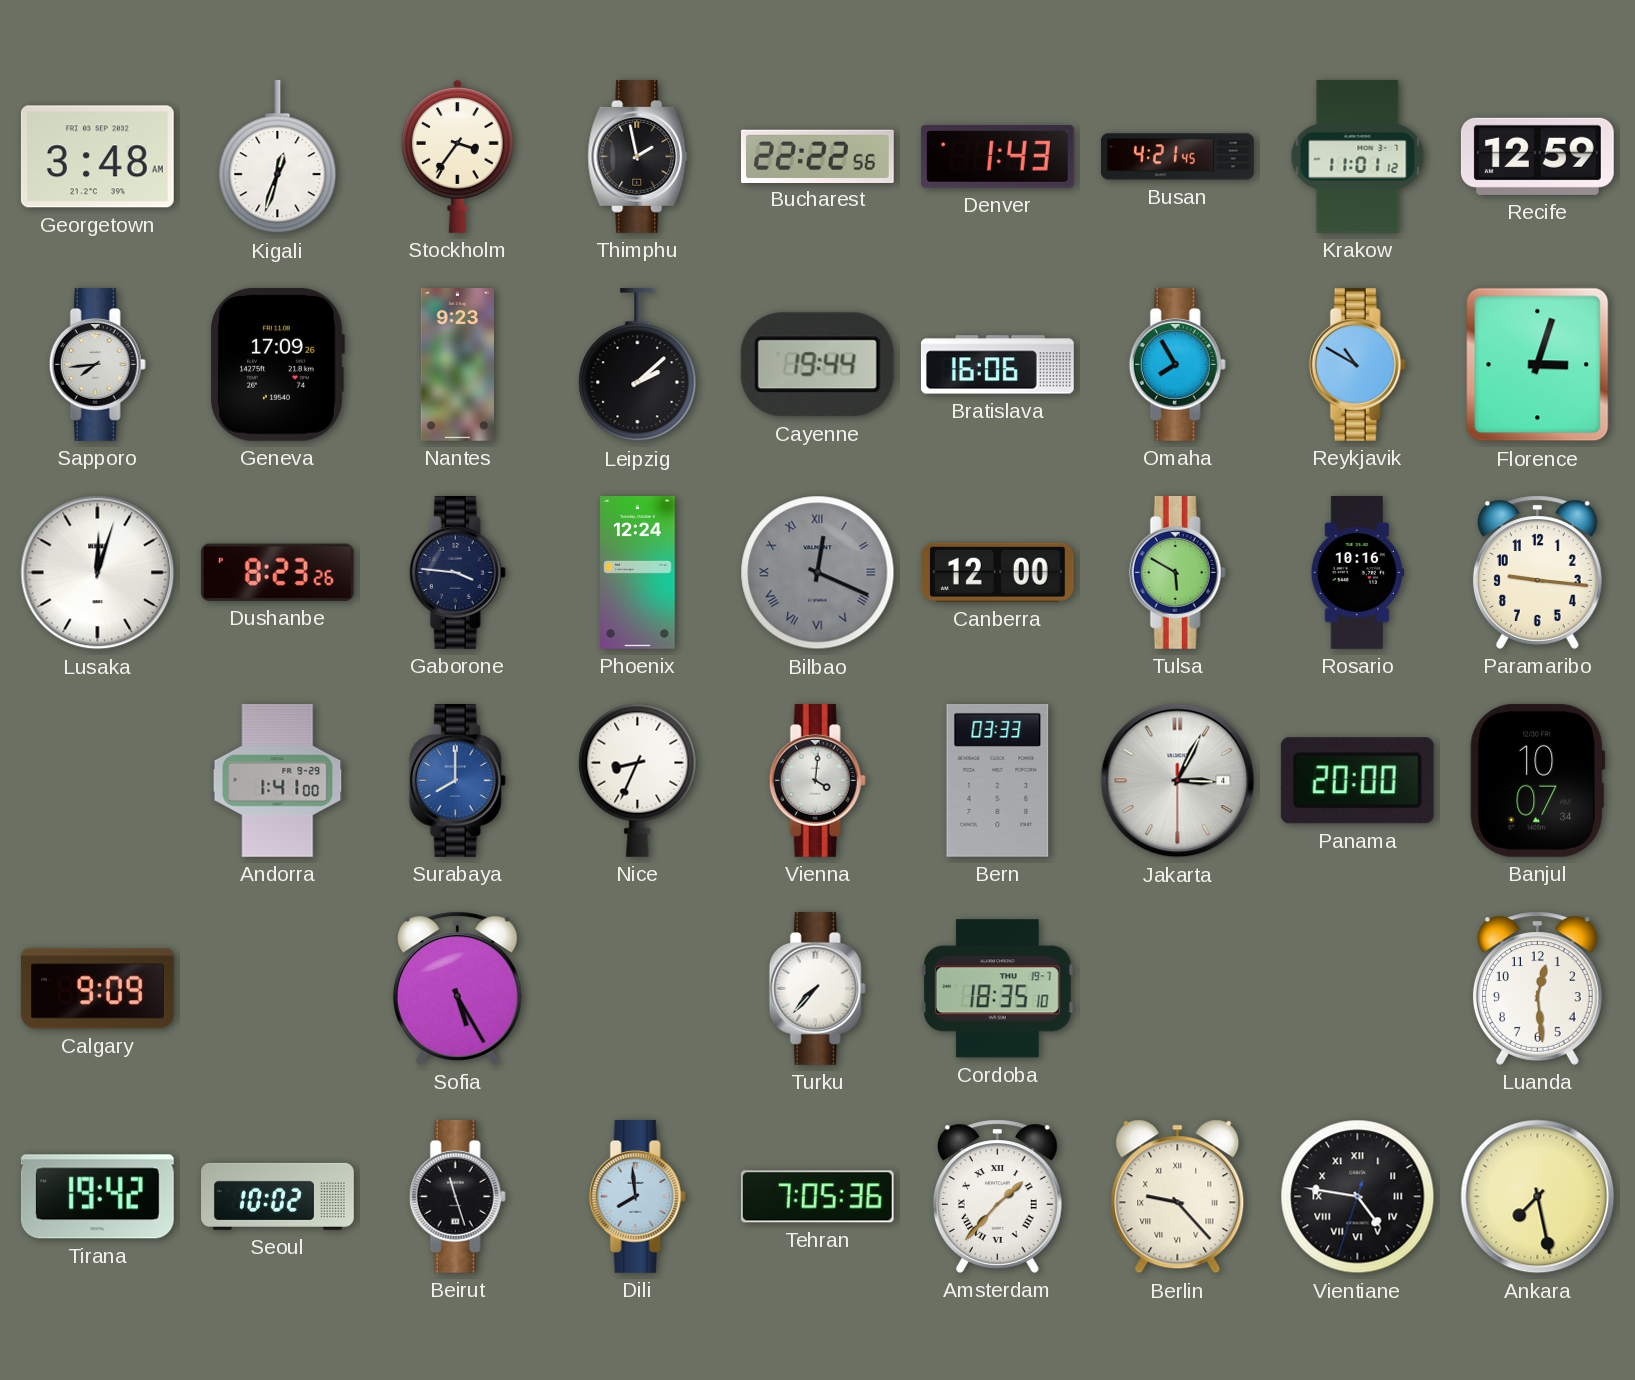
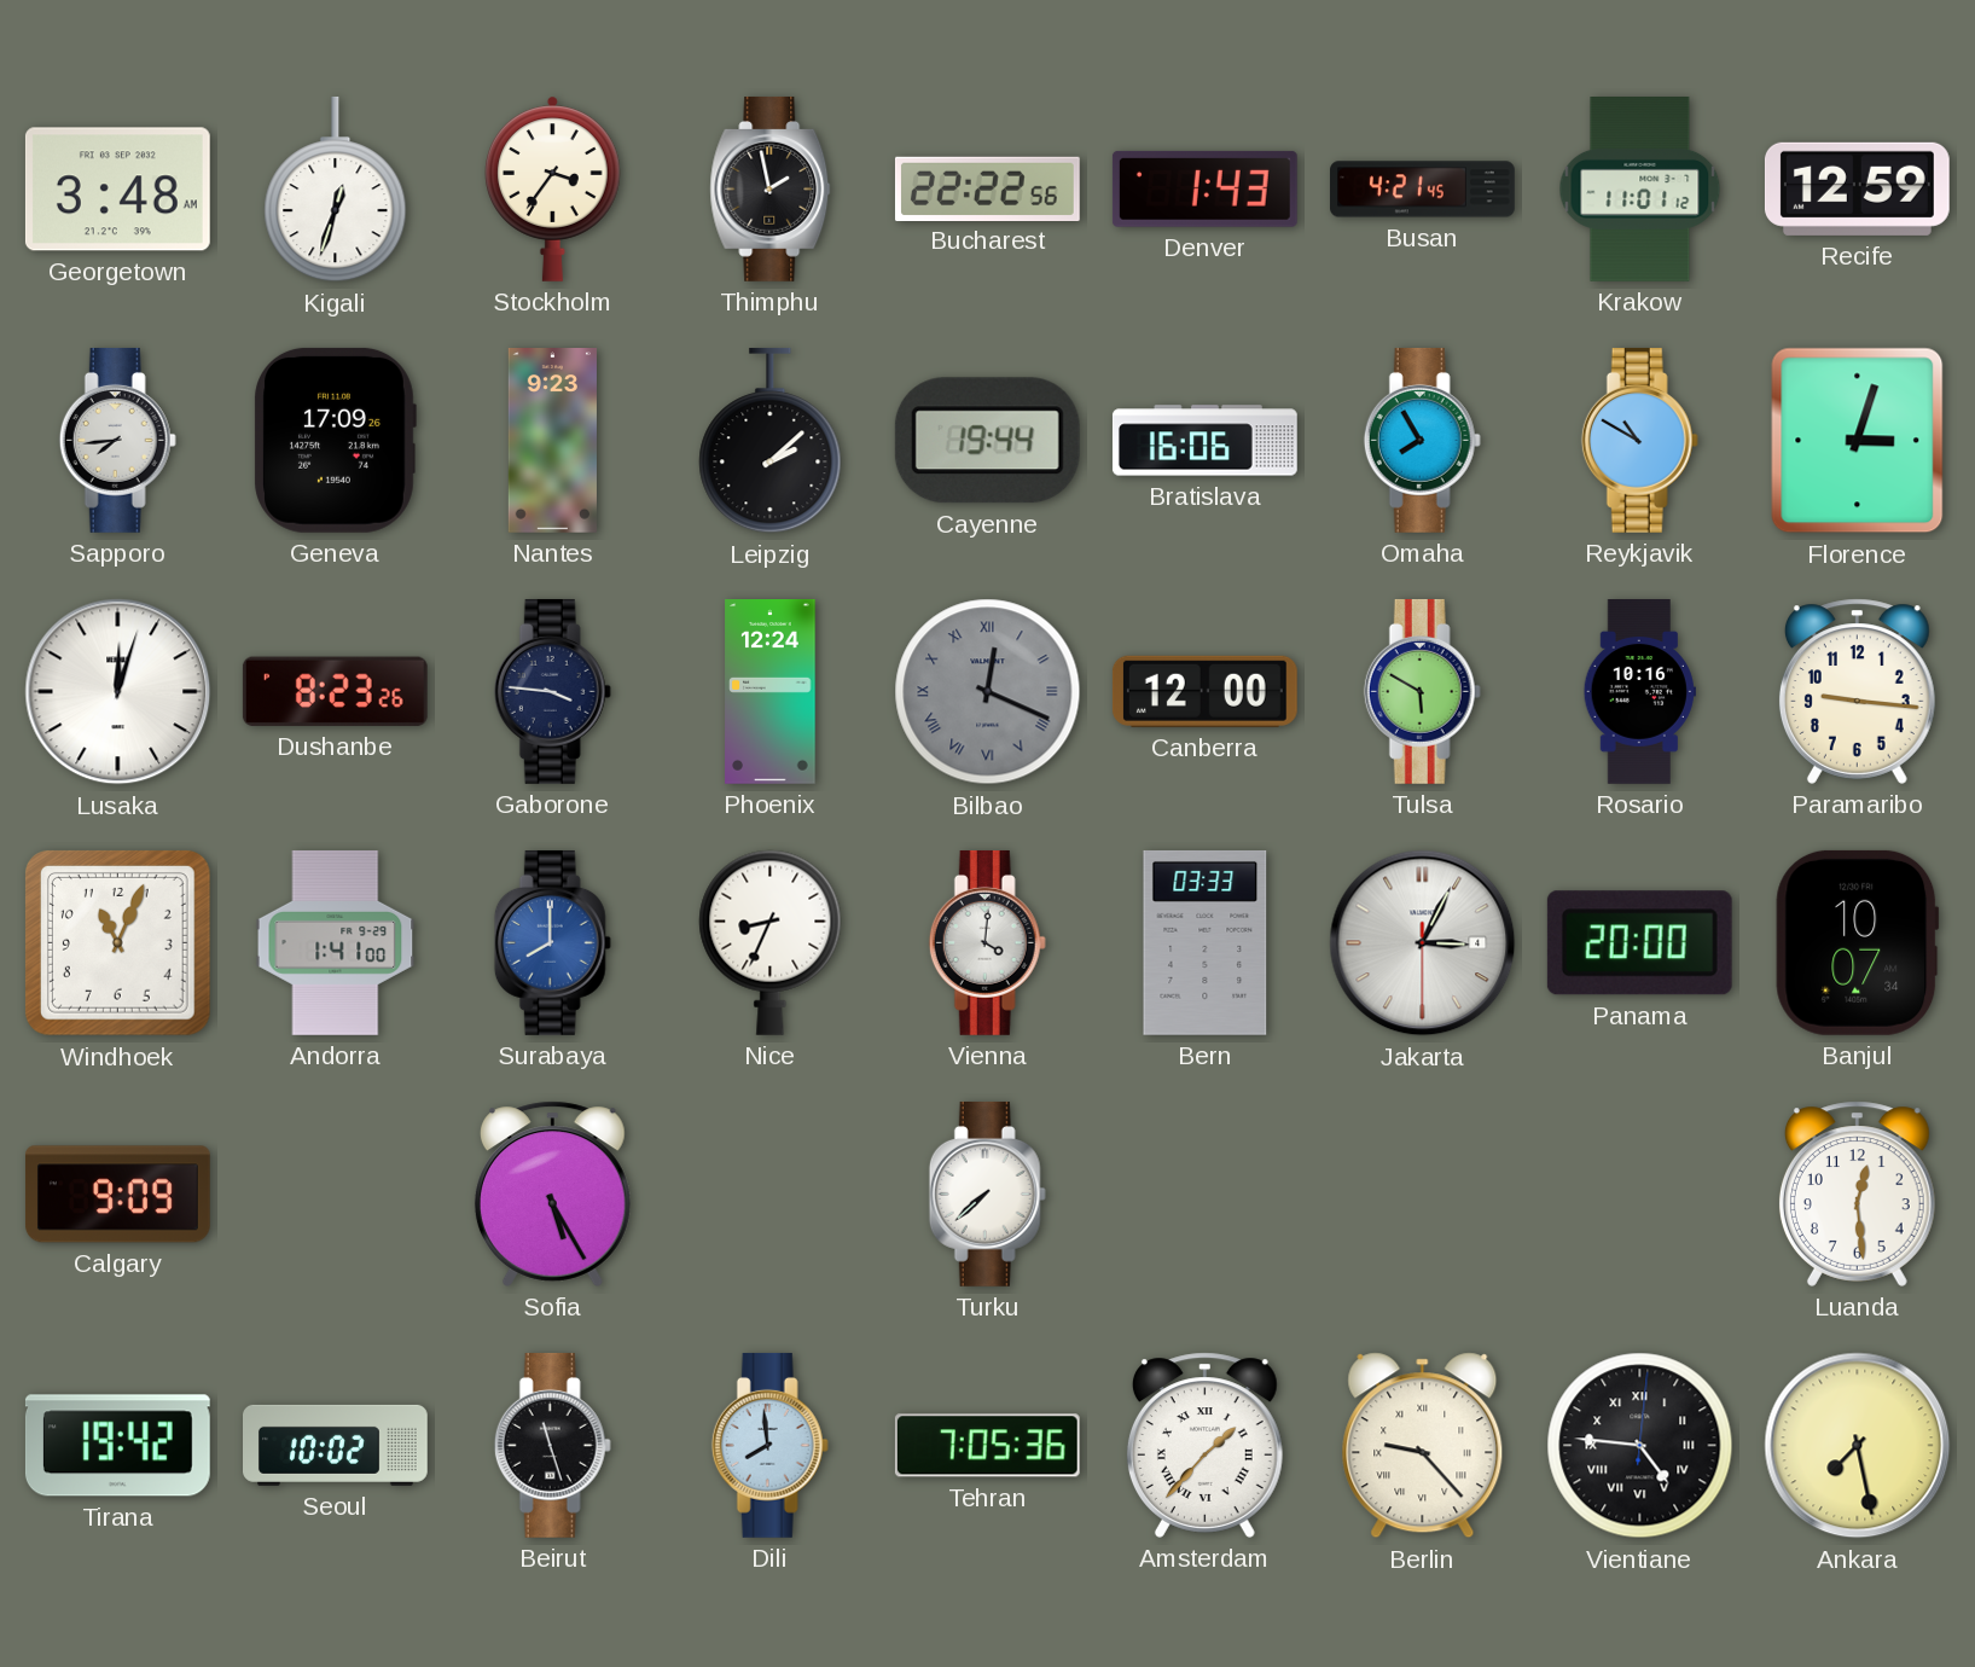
Windhoek: none -> 11:04 (117, 942)
Turku: 7:37 -> 7:38 (987, 1193)
Cordoba: 18:35 -> none (997, 989)
Vientiane: 4:46:33 -> 4:46:01 (1640, 1446)
